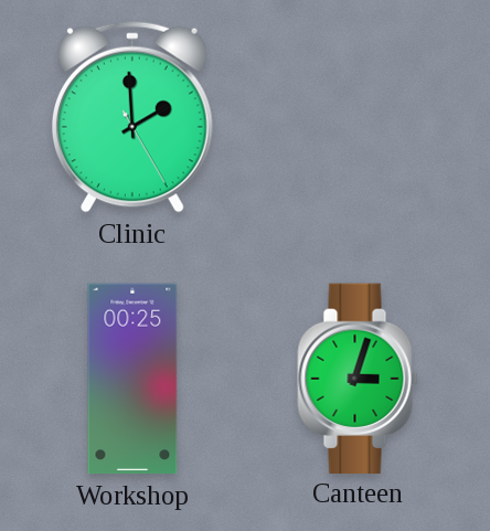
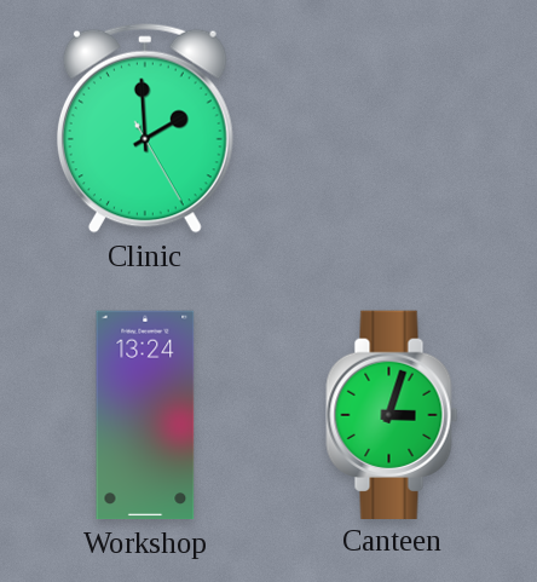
Workshop: 00:25 -> 13:24 (145, 415)
